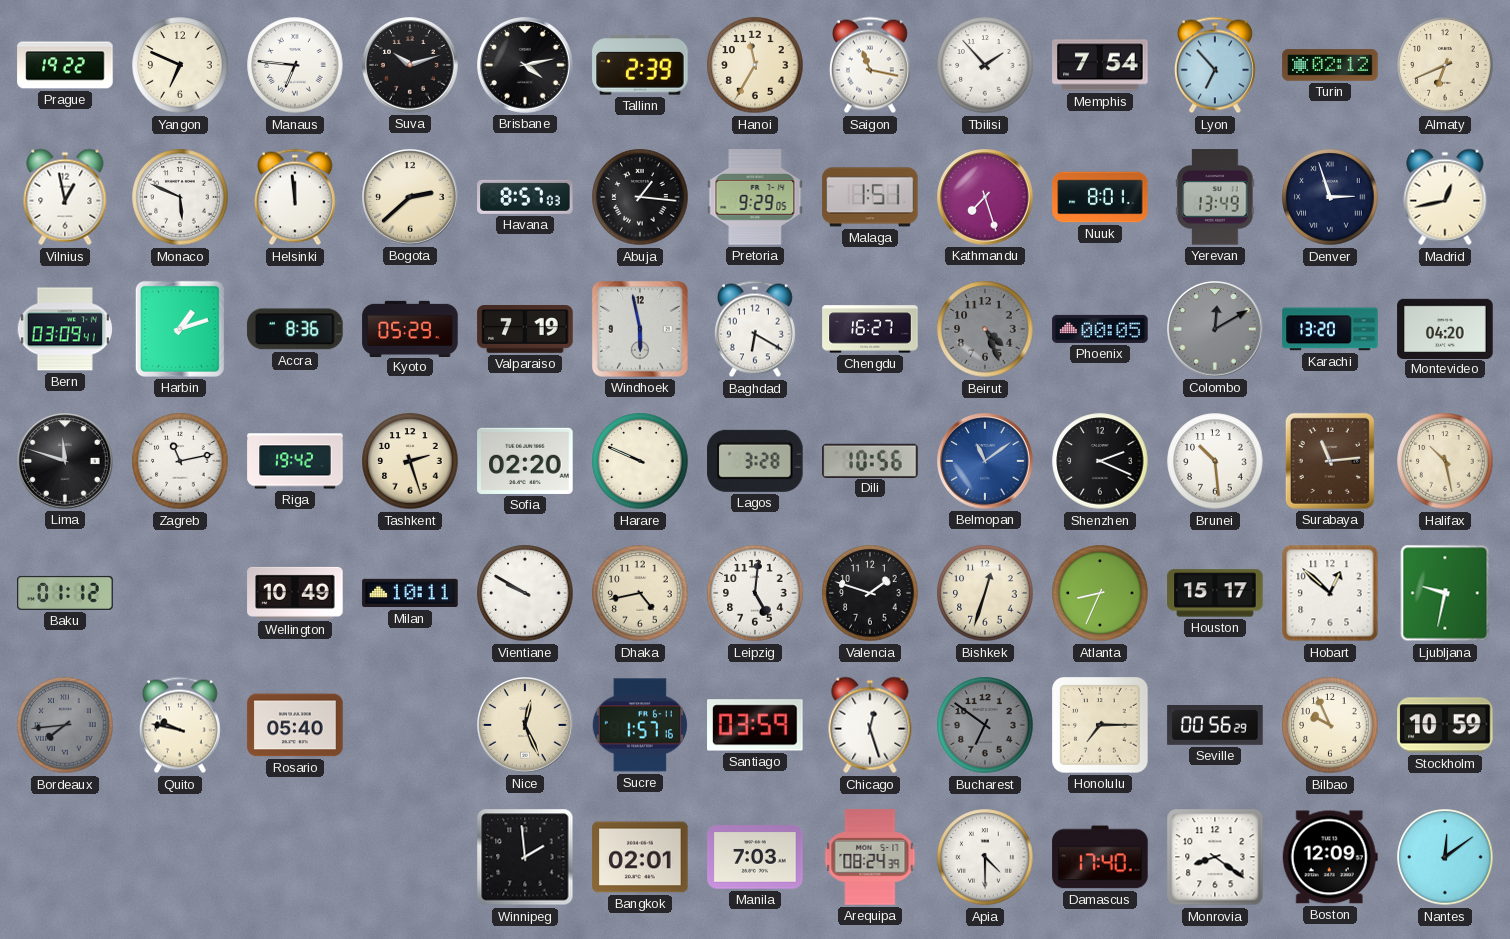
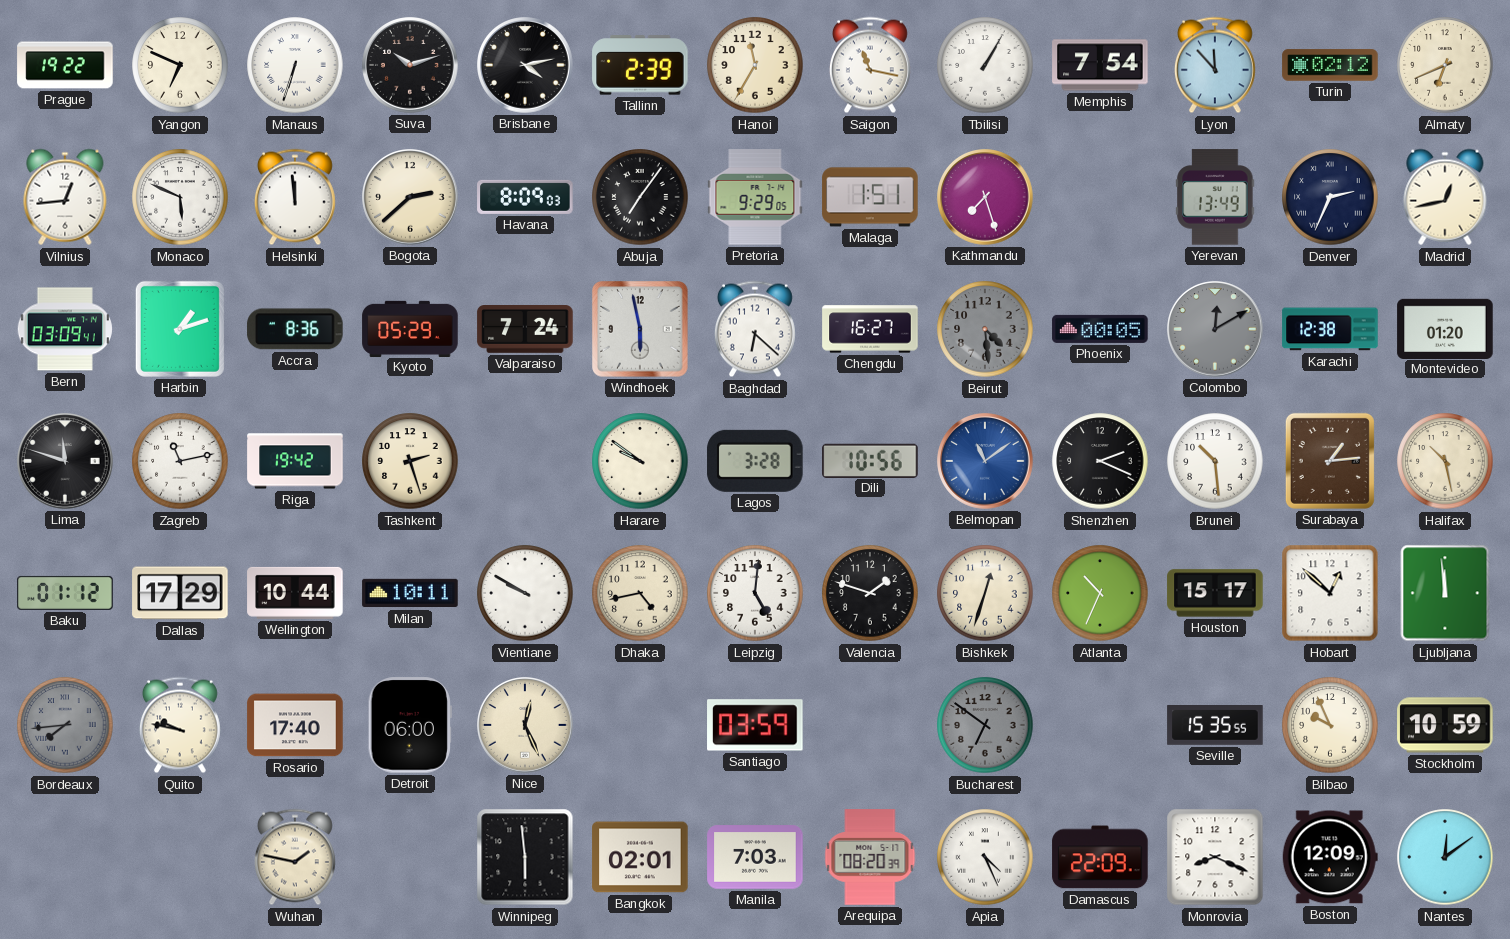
Manaus: 6:46 -> 6:33 (295, 65)
Tbilisi: 1:53 -> 1:05 (985, 65)
Lyon: 6:53 -> 11:53 (1215, 65)
Vilnius: 12:58 -> 12:44 (65, 197)
Havana: 8:57 -> 8:09 (525, 197)
Abuja: 1:16 -> 7:06 (640, 197)
Nuuk: 8:01 -> none (1100, 197)
Denver: 2:57 -> 2:34 (1330, 197)
Valparaiso: 7:19 -> 7:24 (525, 330)
Baghdad: 6:20 -> 6:22 (755, 329)
Beirut: 4:26 -> 4:29 (985, 329)
Karachi: 13:20 -> 12:38 (1330, 329)
Montevideo: 04:20 -> 01:20 (1445, 328)
Sofia: 02:20 -> none (525, 461)
Harare: 9:49 -> 9:51 (640, 461)
Surabaya: 11:14 -> 1:14 (1330, 461)
Dallas: none -> 17:29 (180, 593)
Wellington: 10:49 -> 10:44 (295, 593)
Atlanta: 8:34 -> 10:34 (1100, 593)
Ljubljana: 9:32 -> 11:59 (1445, 593)
Rosario: 05:40 -> 17:40 (295, 725)
Detroit: none -> 06:00 (410, 725)
Sucre: 1:57 -> none (640, 725)
Chicago: 12:27 -> none (870, 725)
Honolulu: 7:15 -> none (1100, 725)
Seville: 00:56 -> 15:35 (1215, 726)
Wuhan: none -> 1:47 (295, 857)
Winnipeg: 1:59 -> 5:59 (525, 857)
Arequipa: 08:24 -> 08:20 (870, 857)
Apia: 4:30 -> 4:26 (985, 857)
Damascus: 17:40 -> 22:09 (1100, 857)
Monrovia: 8:21 -> 8:19 (1215, 857)
